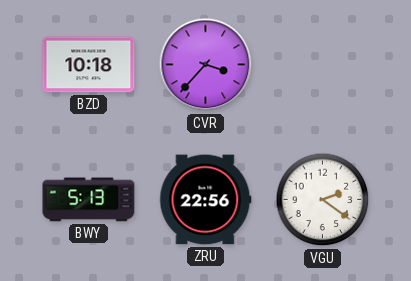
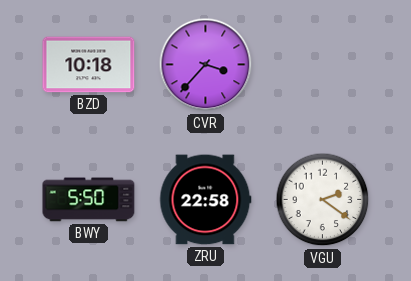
BWY: 5:13 -> 5:50 (89, 200)
ZRU: 22:56 -> 22:58 (206, 200)
